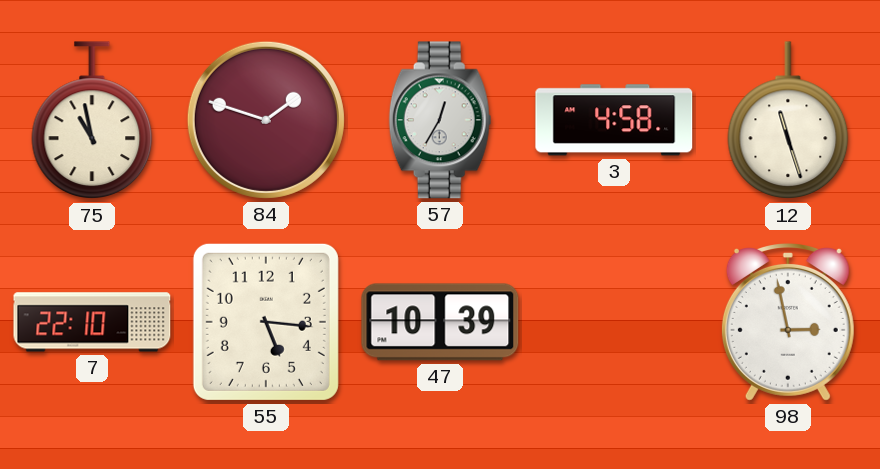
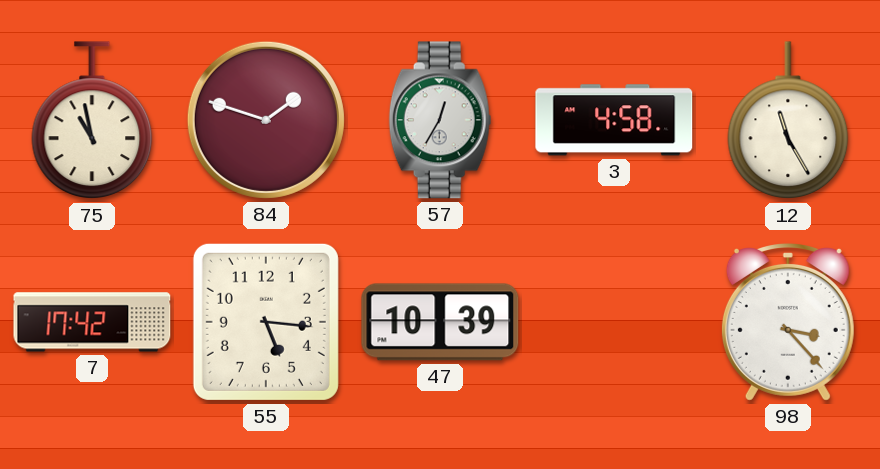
12: 11:27 -> 11:25 (788, 121)
7: 22:10 -> 17:42 (92, 322)
98: 2:58 -> 3:23 (788, 323)
